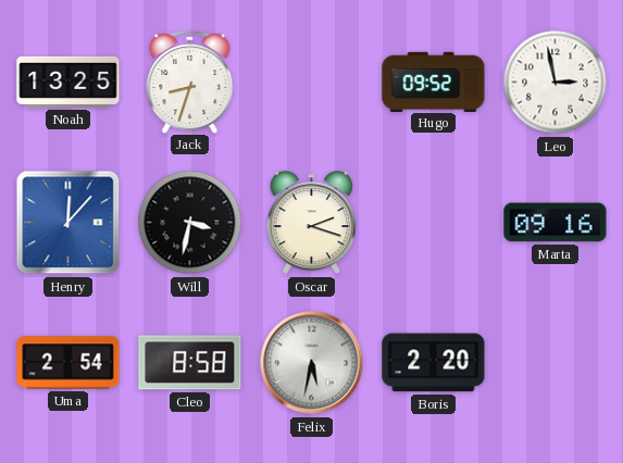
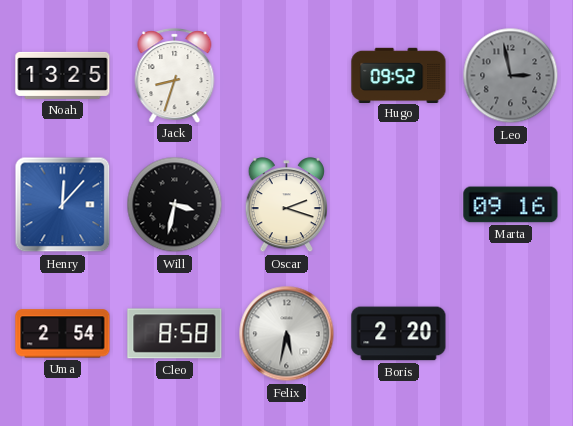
Leo dial: white -> grey (511, 76)
